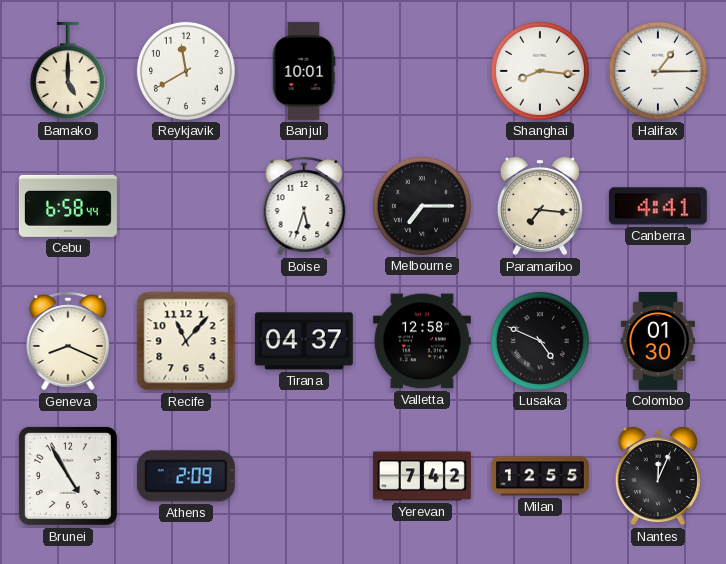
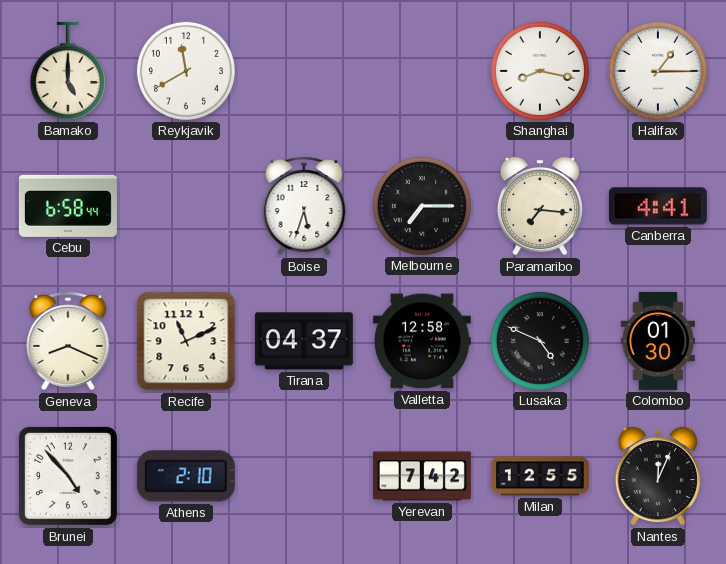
Banjul: 10:01 -> none (304, 71)
Shanghai: 8:16 -> 8:17 (540, 71)
Recife: 11:07 -> 11:11 (186, 341)
Brunei: 4:55 -> 4:53 (68, 476)
Athens: 2:09 -> 2:10 (186, 476)
